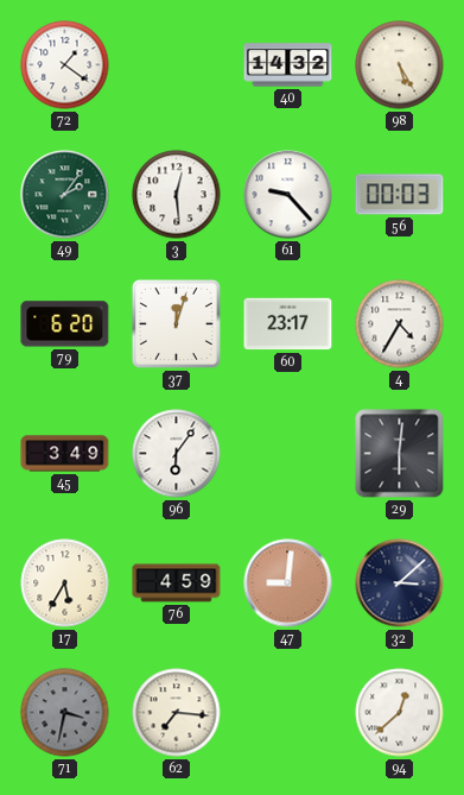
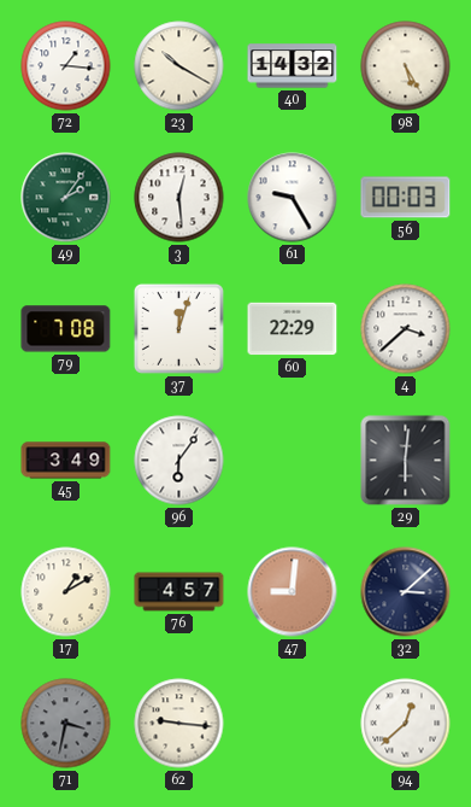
72: 1:21 -> 1:16 (66, 66)
23: none -> 10:20 (179, 66)
61: 9:23 -> 9:25 (293, 198)
79: 6:20 -> 7:08 (66, 329)
60: 23:17 -> 22:29 (293, 329)
4: 4:35 -> 3:38 (406, 329)
17: 5:35 -> 1:10 (66, 592)
76: 4:59 -> 4:57 (179, 592)
62: 7:16 -> 9:16 (179, 724)
